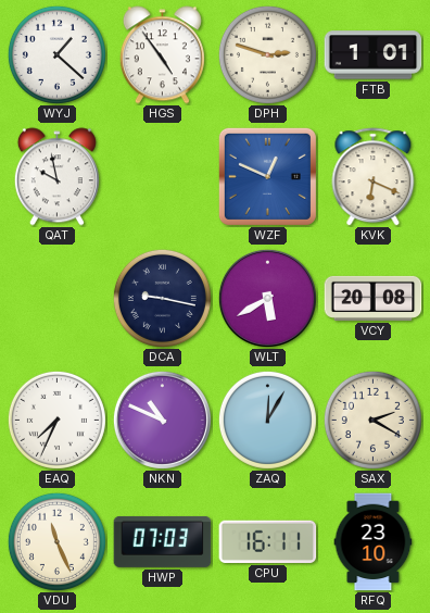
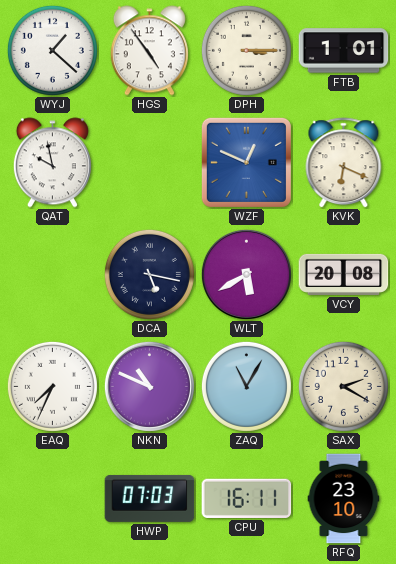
DPH: 2:48 -> 3:15 (246, 50)
DCA: 9:17 -> 5:17 (149, 274)
ZAQ: 12:05 -> 11:05 (246, 386)
VDU: 11:26 -> none (56, 541)
